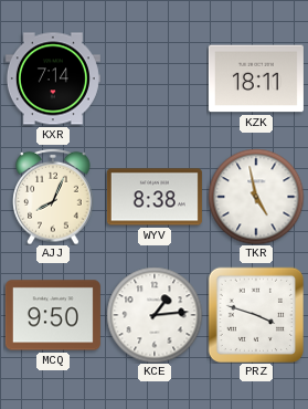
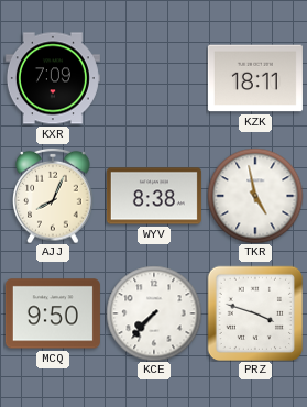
KXR: 7:14 -> 7:09 (53, 78)
KCE: 1:14 -> 7:37 (154, 313)
